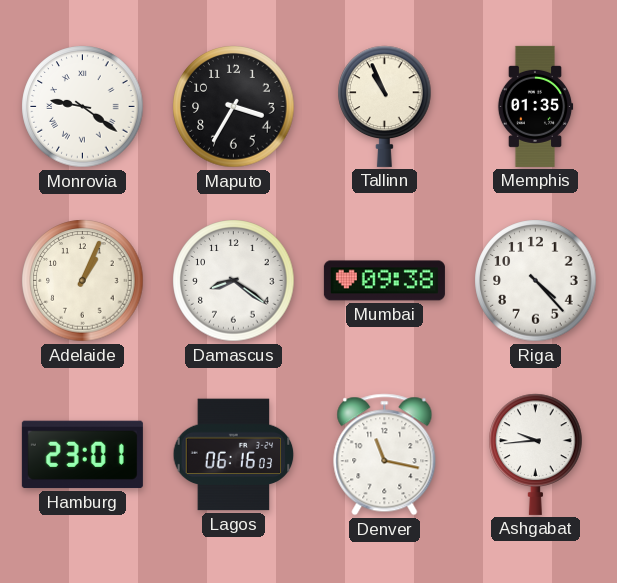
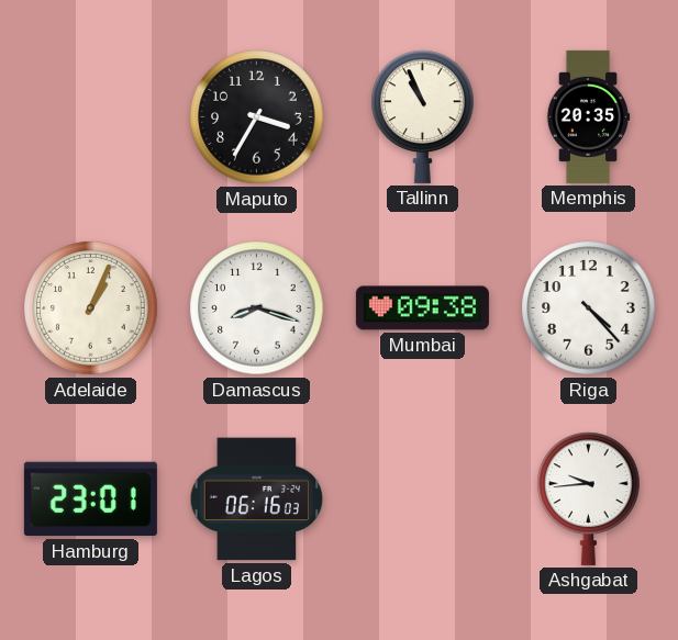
Monrovia: 9:21 -> none (83, 107)
Memphis: 01:35 -> 20:35 (588, 116)
Damascus: 8:21 -> 8:18 (257, 308)
Denver: 11:17 -> none (385, 455)
